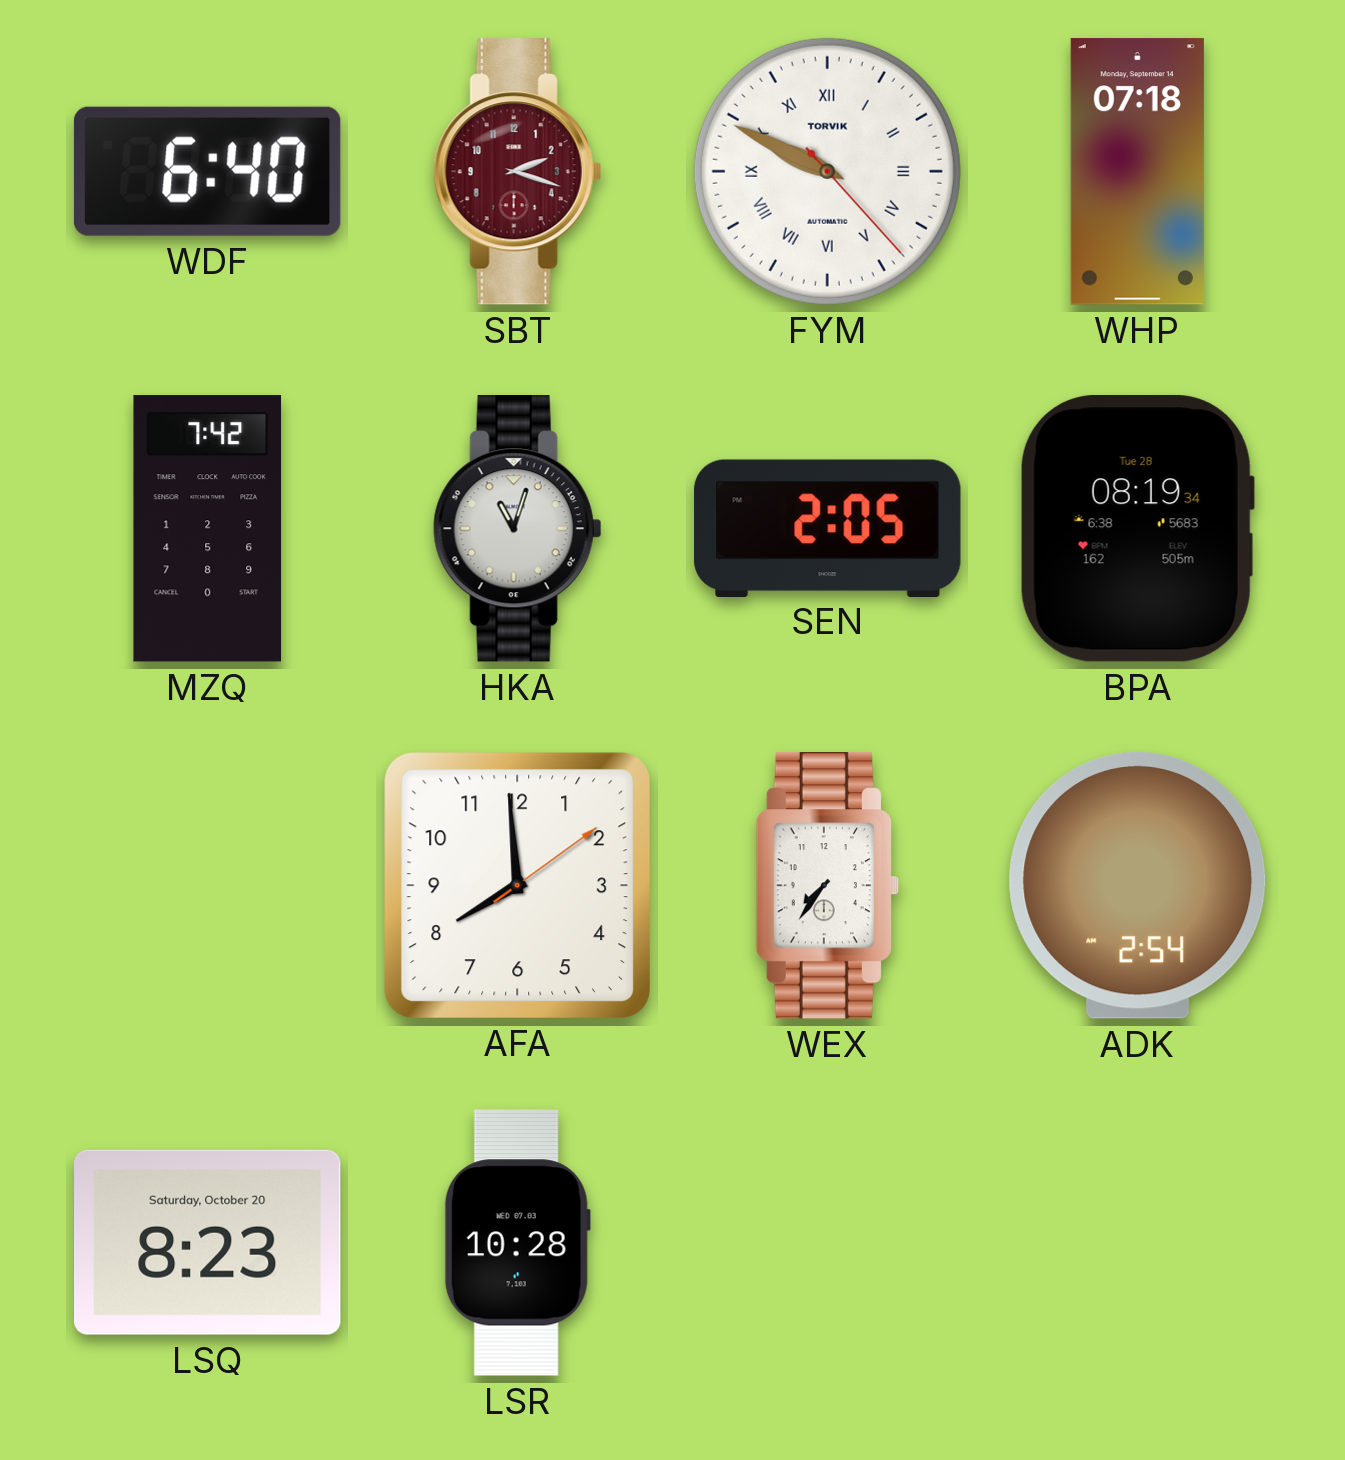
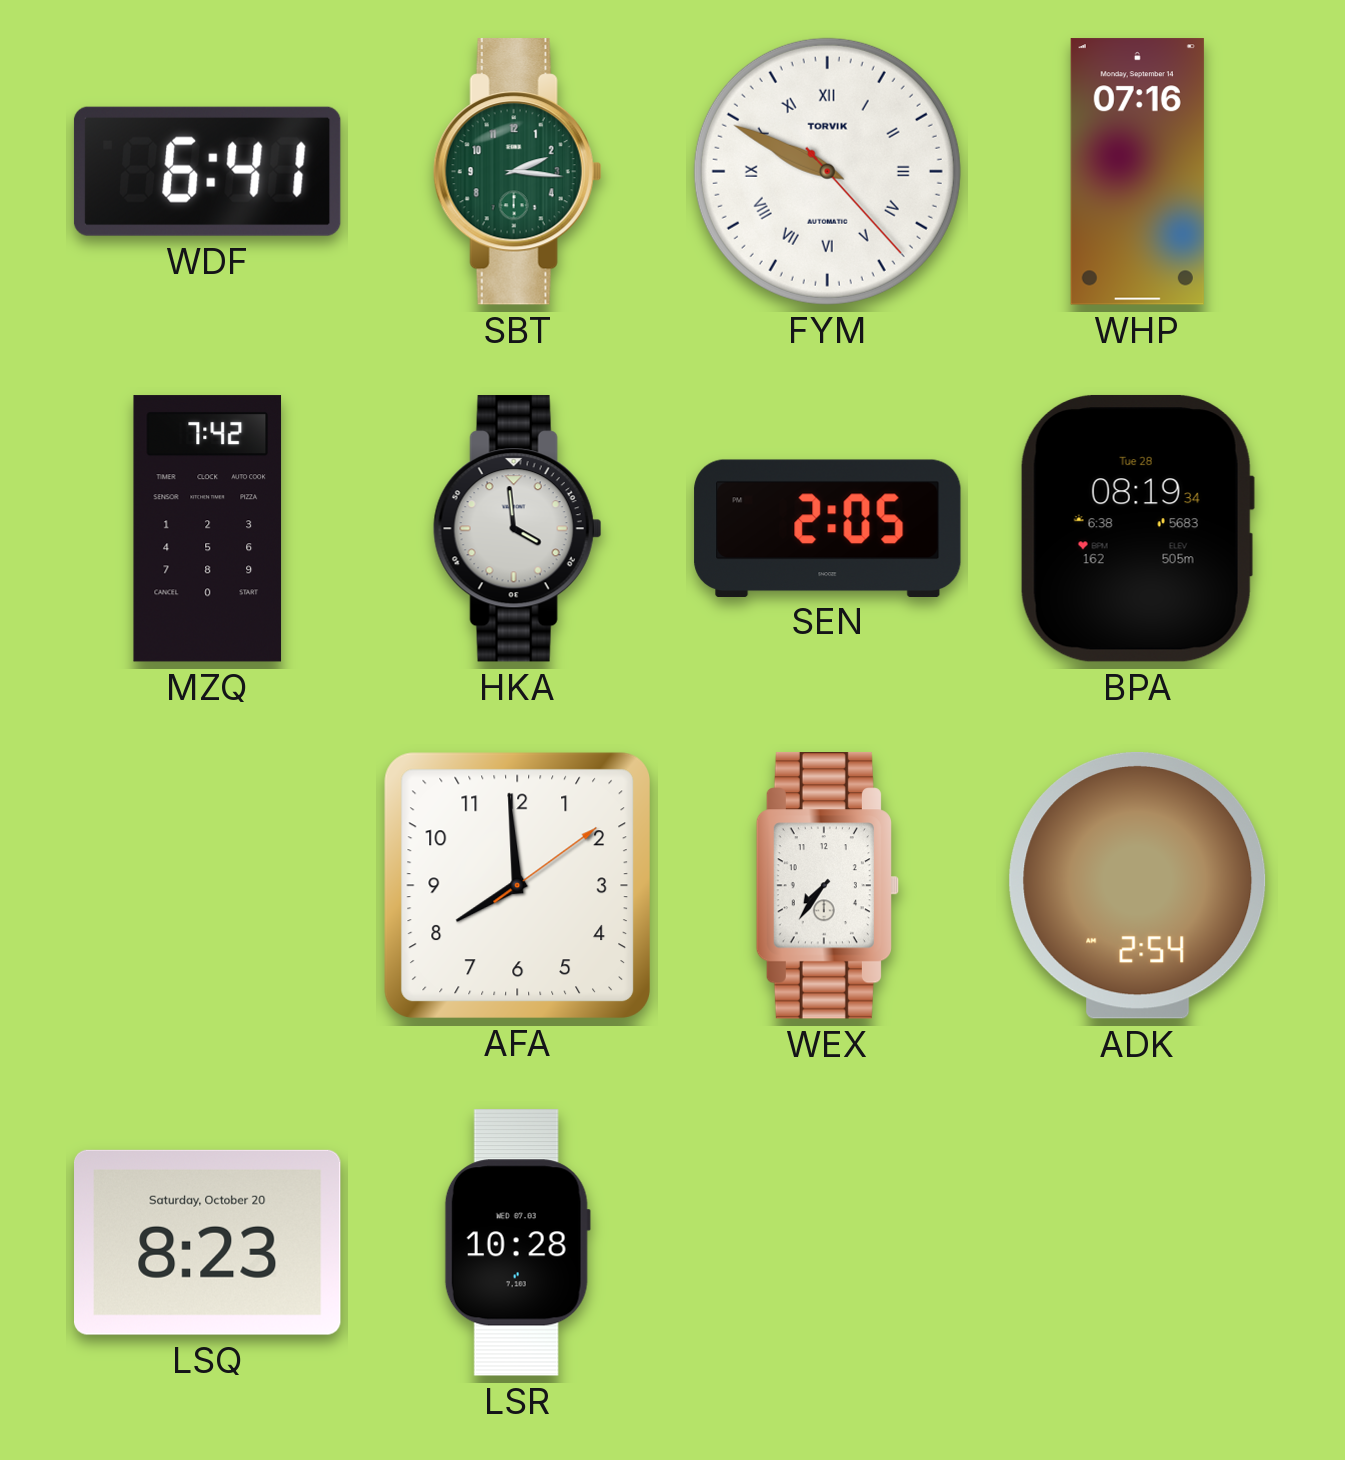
WDF: 6:40 -> 6:41 (207, 171)
SBT: 2:18 -> 2:16 (517, 172)
SBT dial: burgundy -> green (517, 172)
WHP: 07:18 -> 07:16 (1137, 172)
HKA: 11:03 -> 3:59 (517, 529)
